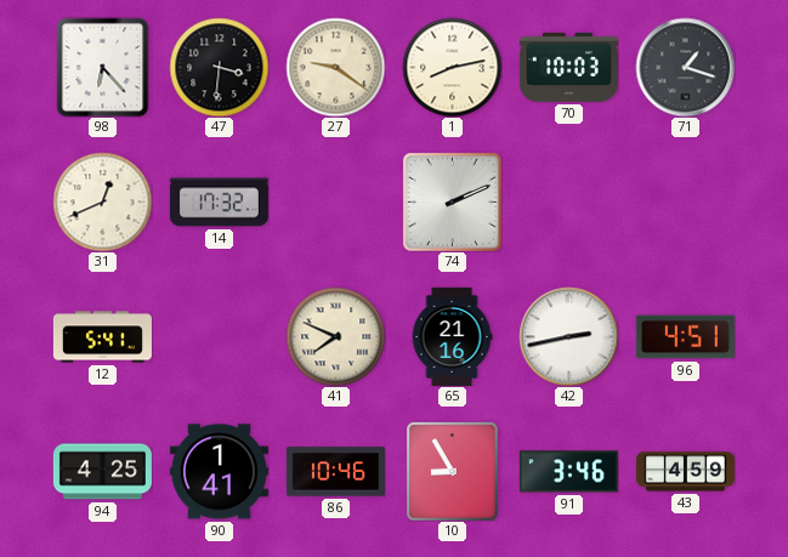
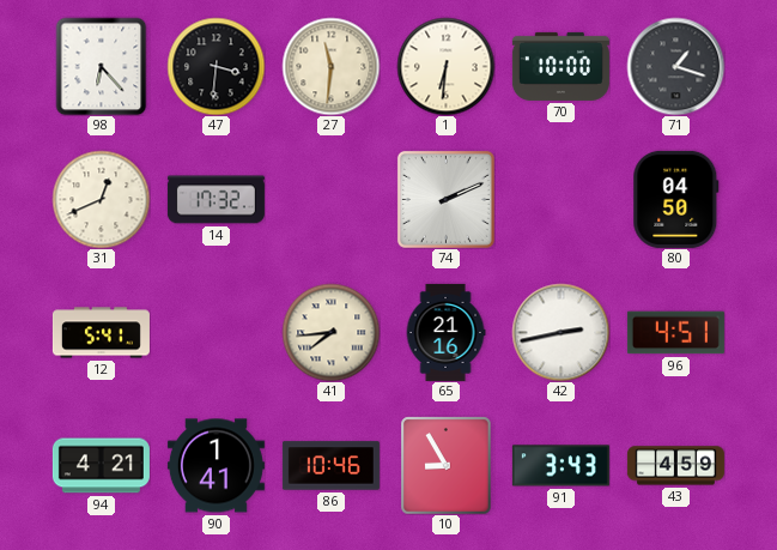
27: 9:21 -> 11:31 (330, 66)
1: 8:13 -> 6:31 (445, 66)
70: 10:03 -> 10:00 (560, 66)
80: none -> 04:50 (676, 199)
41: 7:49 -> 7:44 (330, 332)
94: 4:25 -> 4:21 (101, 466)
91: 3:46 -> 3:43 (560, 466)
